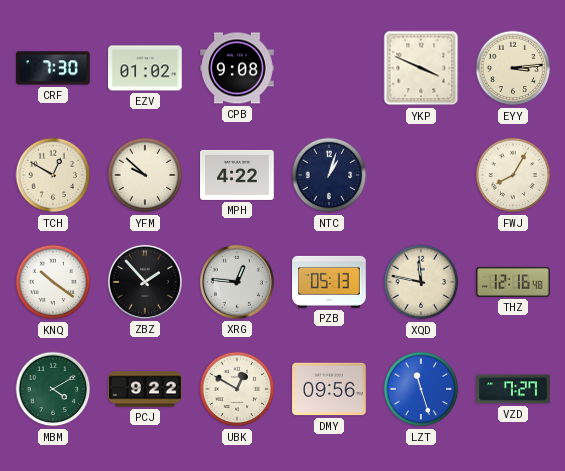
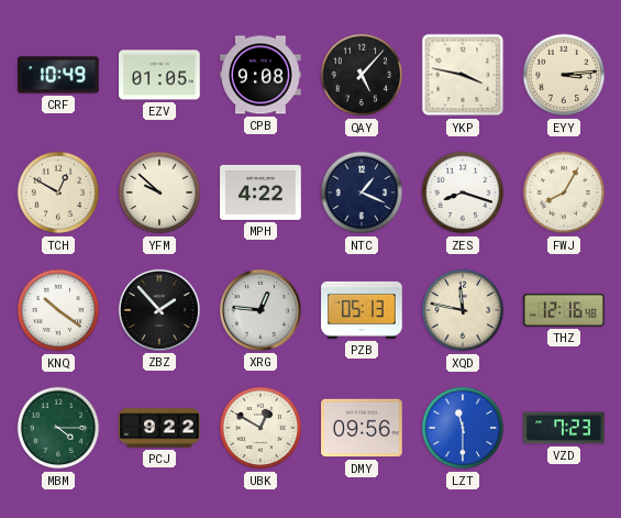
CRF: 7:30 -> 10:49 (58, 75)
EZV: 01:02 -> 01:05 (159, 75)
QAY: none -> 5:07 (362, 75)
YKP: 3:49 -> 3:47 (463, 75)
NTC: 1:03 -> 1:19 (362, 192)
ZES: none -> 8:18 (463, 192)
MBM: 4:10 -> 4:15 (58, 428)
LZT: 11:27 -> 11:30 (463, 428)
VZD: 7:27 -> 7:23 (564, 428)
